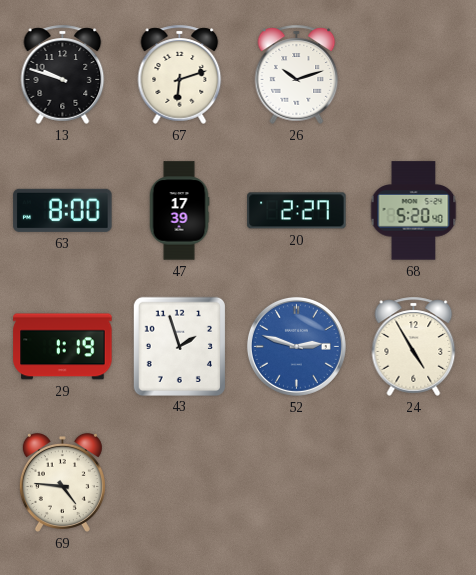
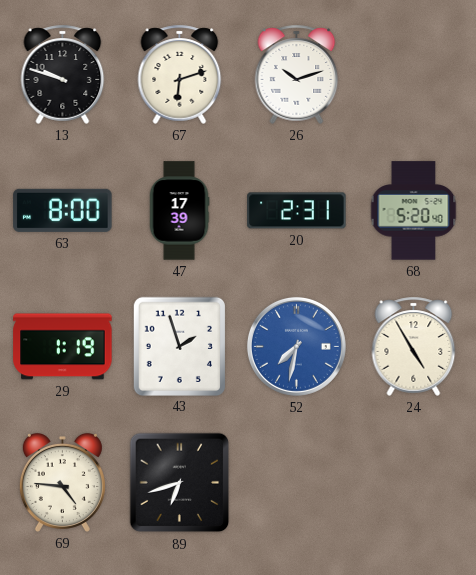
20: 2:27 -> 2:31 (297, 211)
52: 2:48 -> 7:32 (296, 346)
89: none -> 6:42 (180, 483)
